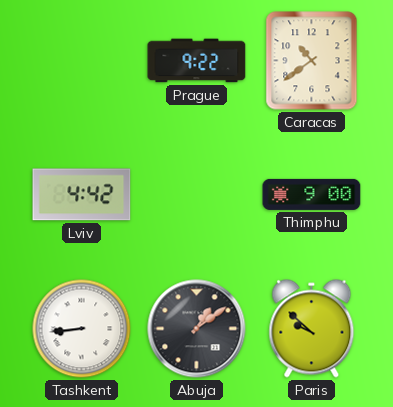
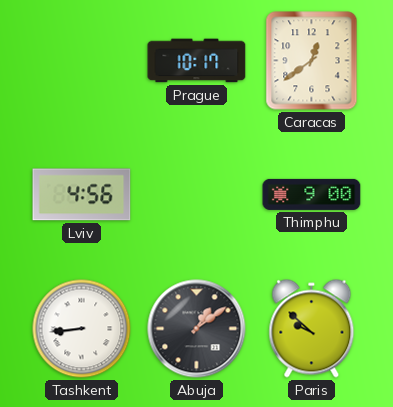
Prague: 9:22 -> 10:17 (197, 61)
Caracas: 10:39 -> 12:39 (312, 61)
Lviv: 4:42 -> 4:56 (82, 195)
